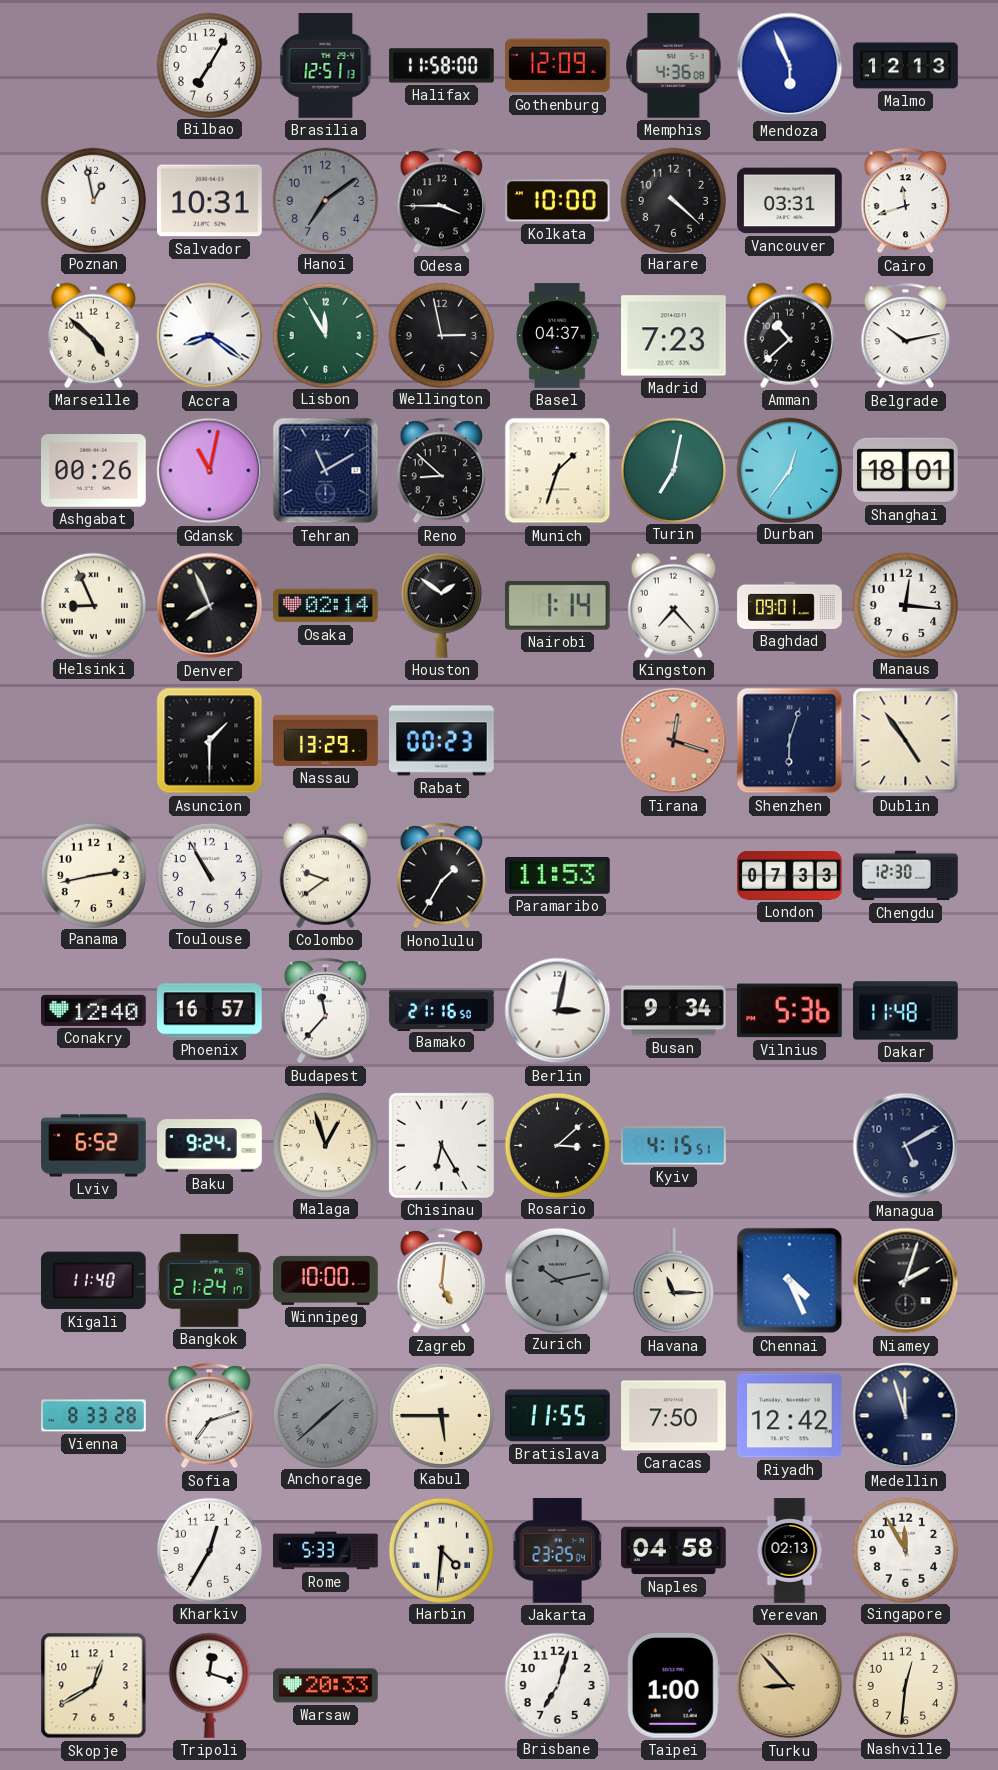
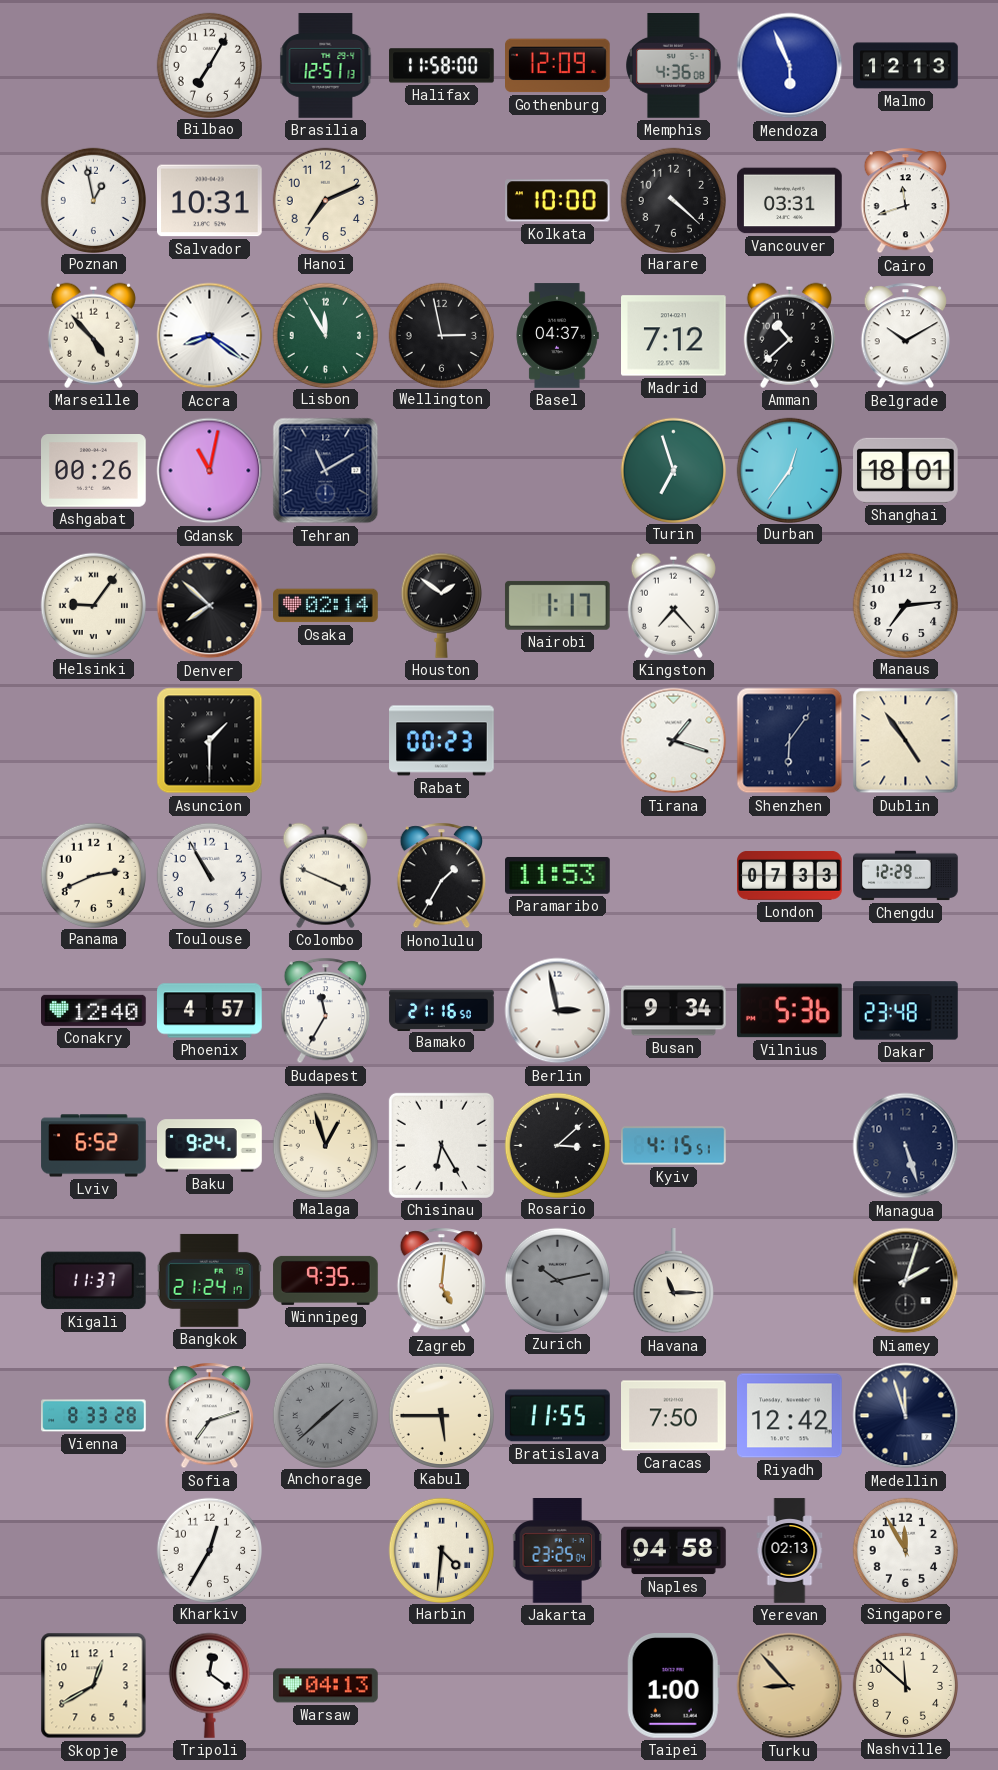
Hanoi: 7:09 -> 7:11 (325, 200)
Hanoi dial: grey -> cream (325, 200)
Odesa: 3:45 -> none (441, 201)
Marseille: 4:52 -> 4:53 (93, 335)
Madrid: 7:23 -> 7:12 (674, 336)
Belgrade: 10:13 -> 10:10 (905, 336)
Reno: 8:52 -> none (441, 471)
Munich: 1:33 -> none (558, 471)
Turin: 7:02 -> 6:57 (673, 470)
Helsinki: 8:56 -> 9:06 (93, 605)
Denver: 7:56 -> 7:52 (210, 606)
Nairobi: 1:14 -> 1:17 (557, 605)
Baghdad: 09:01 -> none (790, 605)
Manaus: 12:16 -> 7:14 (905, 605)
Nassau: 13:29 -> none (326, 740)
Tirana: 12:18 -> 1:18 (674, 741)
Tirana dial: salmon -> white (674, 741)
Shenzhen: 6:03 -> 6:06 (790, 741)
Panama: 2:43 -> 2:41 (93, 875)
Colombo: 9:39 -> 3:49 (325, 875)
Chengdu: 12:30 -> 12:29 (906, 876)
Phoenix: 16:57 -> 4:57 (210, 1011)
Budapest: 11:37 -> 11:35 (325, 1011)
Berlin: 3:02 -> 2:58 (558, 1011)
Dakar: 11:48 -> 23:48 (906, 1011)
Managua: 5:10 -> 5:27 (906, 1146)
Kigali: 11:40 -> 11:37 (94, 1281)
Winnipeg: 10:00 -> 9:35 (326, 1280)
Chennai: 4:26 -> none (790, 1281)
Rome: 5:33 -> none (326, 1551)
Tripoli: 12:18 -> 12:21 (209, 1685)
Warsaw: 20:33 -> 04:13 (326, 1686)
Brisbane: 7:03 -> none (557, 1685)
Nashville: 12:31 -> 11:52 (905, 1685)
